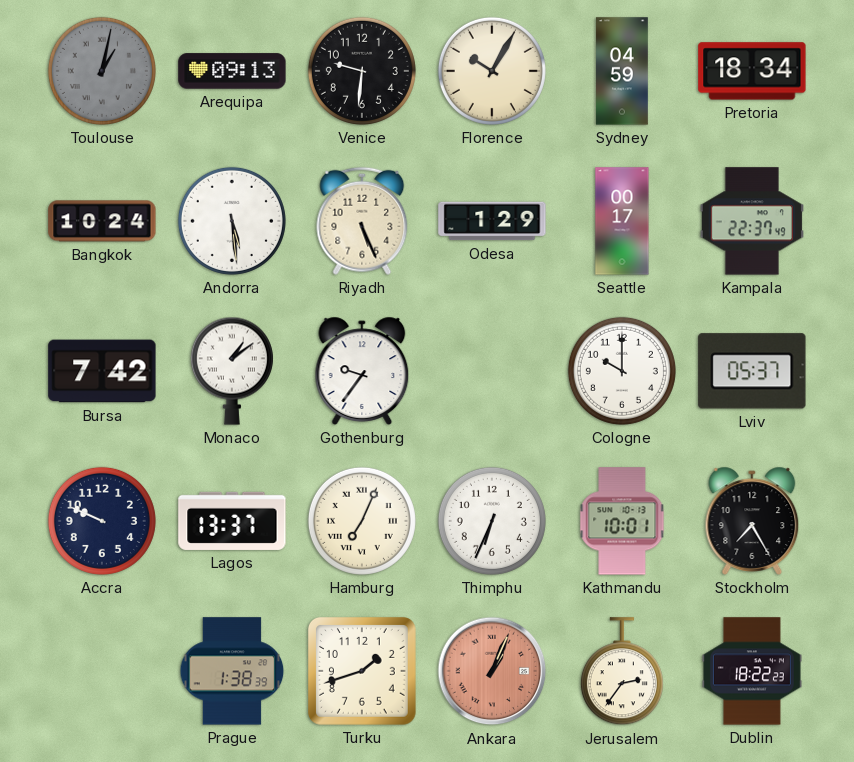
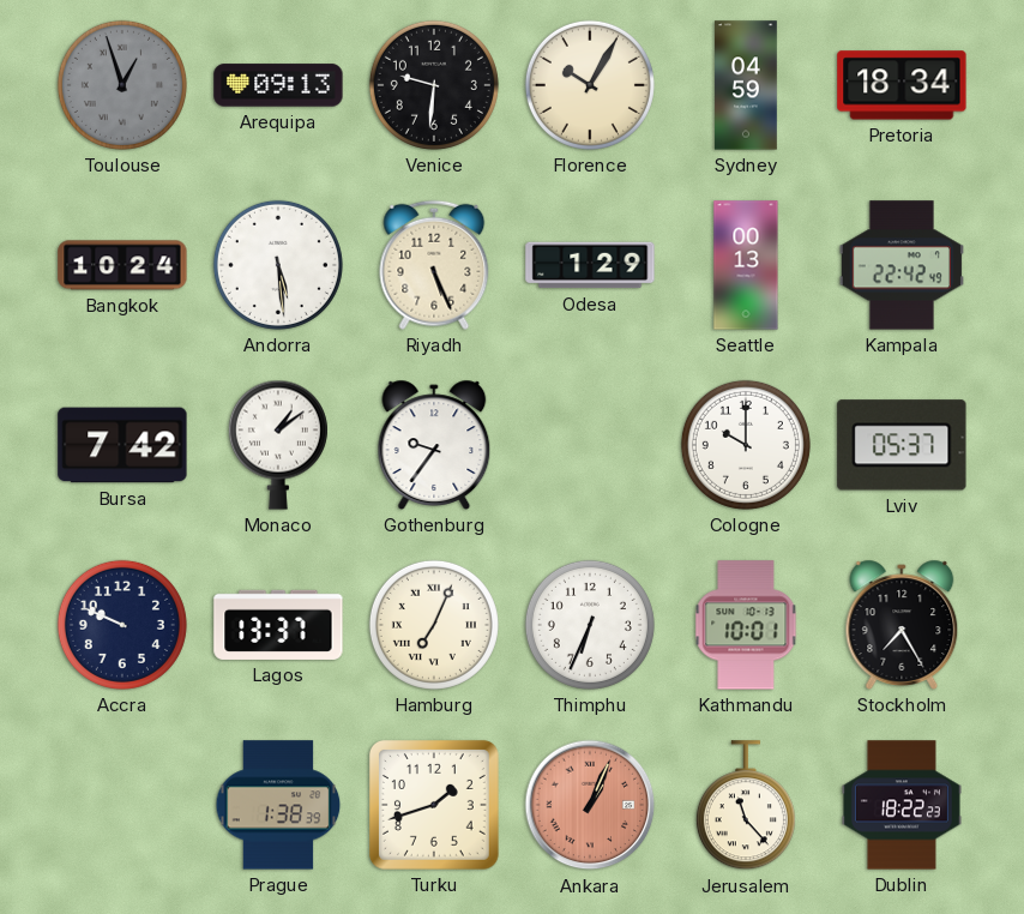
Toulouse: 1:02 -> 12:57 (122, 85)
Seattle: 00:17 -> 00:13 (746, 265)
Kampala: 22:37 -> 22:42 (902, 265)
Jerusalem: 2:36 -> 11:23 (746, 806)
